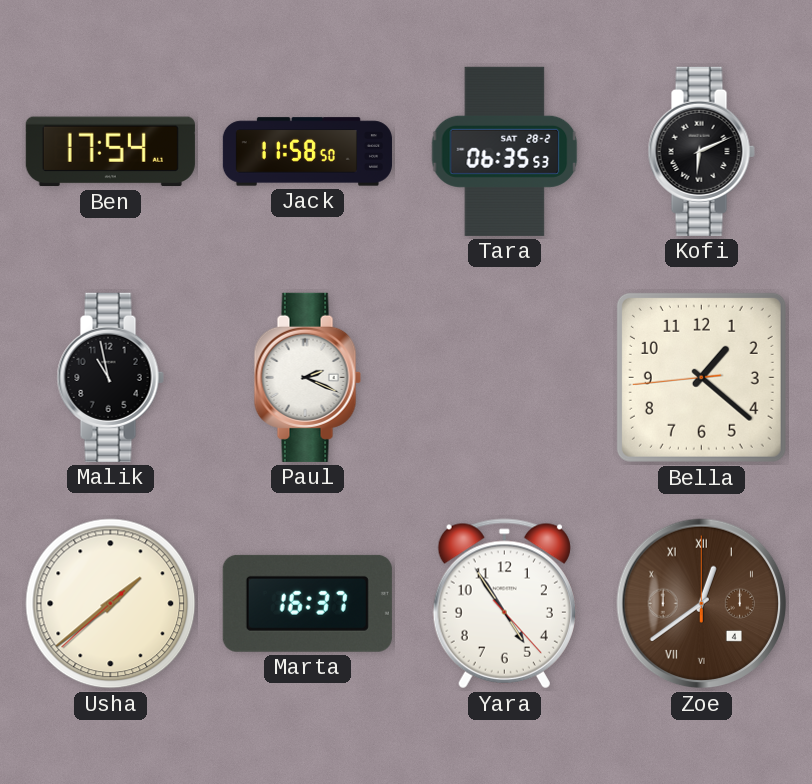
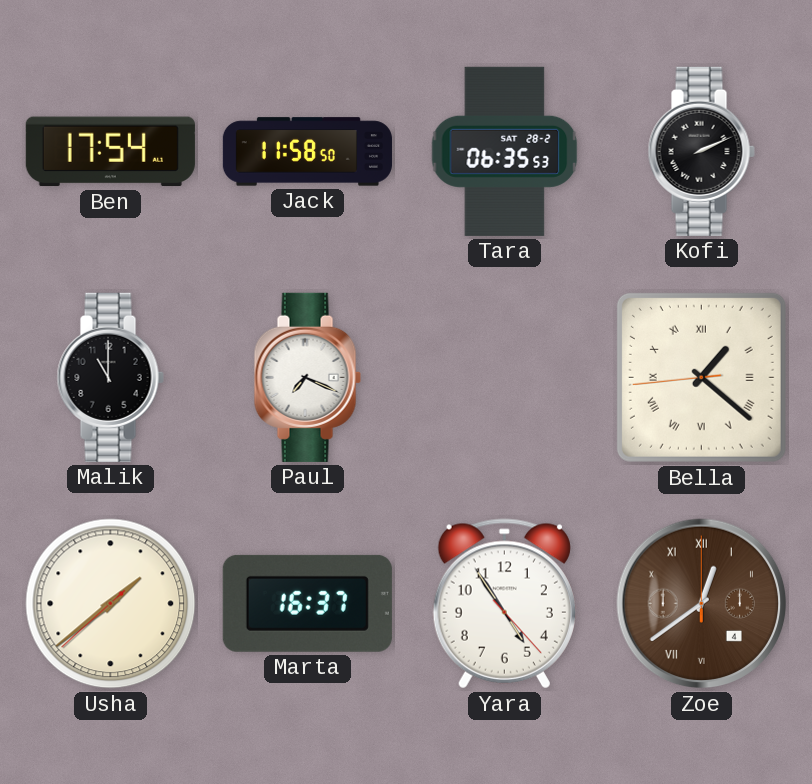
Kofi: 6:11 -> 2:11 (701, 151)
Malik: 10:58 -> 11:00 (110, 377)
Paul: 2:19 -> 7:19 (307, 377)
Bella numerals: Arabic -> Roman (701, 377)
